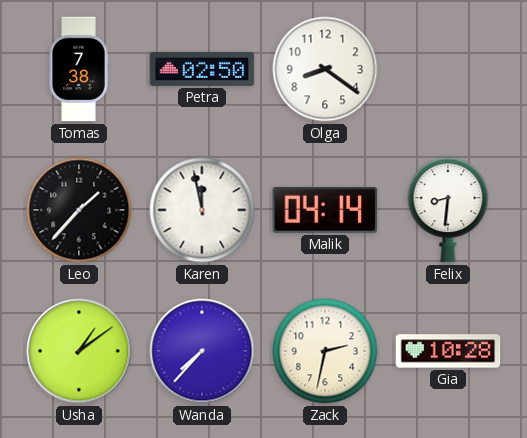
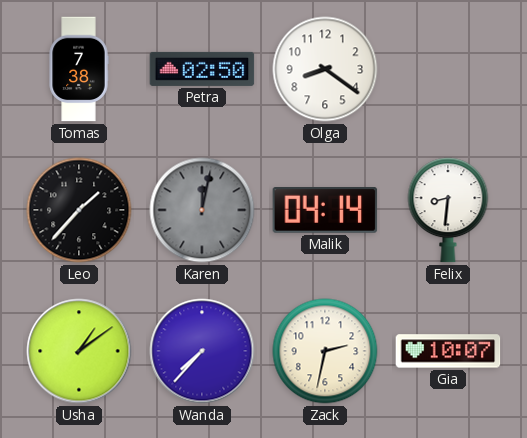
Karen: 11:58 -> 12:02 (202, 210)
Karen dial: white -> grey (202, 210)
Gia: 10:28 -> 10:07 (448, 351)
